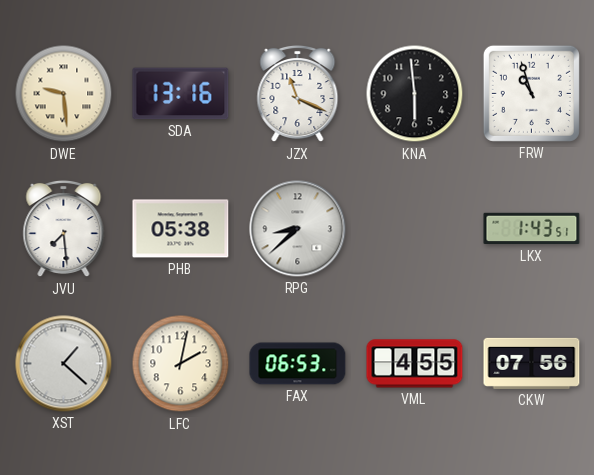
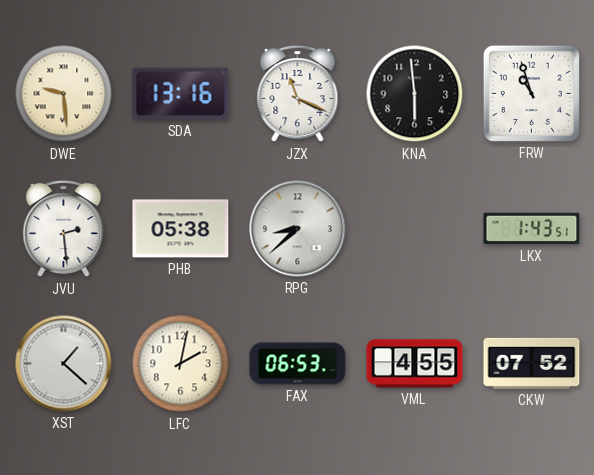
JVU: 7:29 -> 2:29 (64, 229)
CKW: 07:56 -> 07:52 (532, 363)
